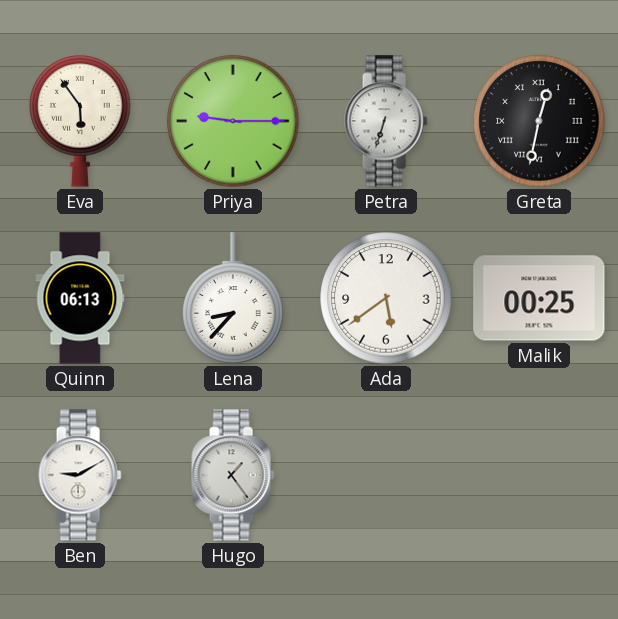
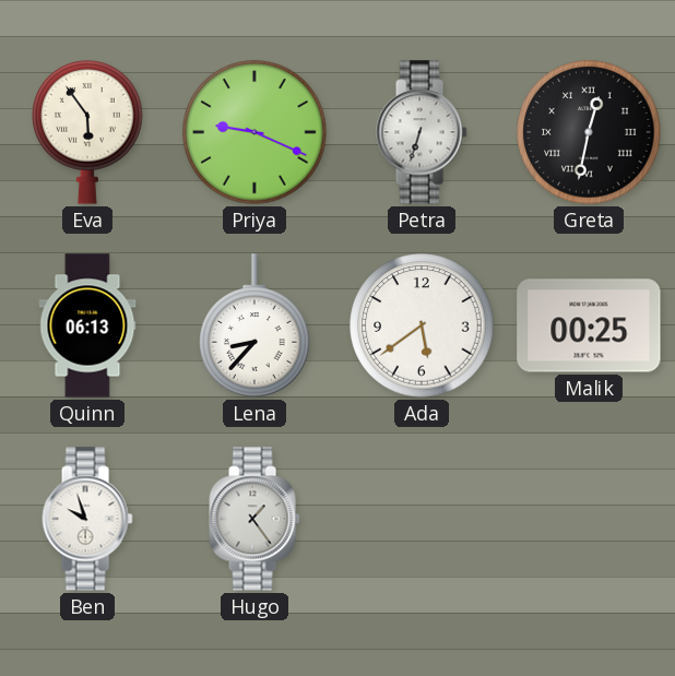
Priya: 9:15 -> 9:19 (254, 132)
Ben: 9:10 -> 9:57 (87, 519)
